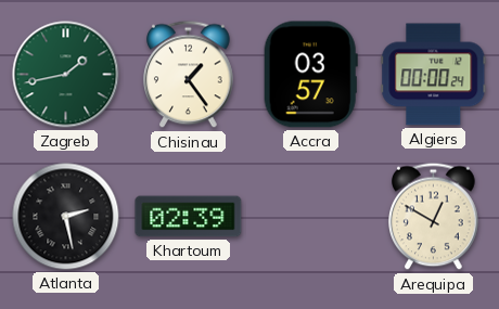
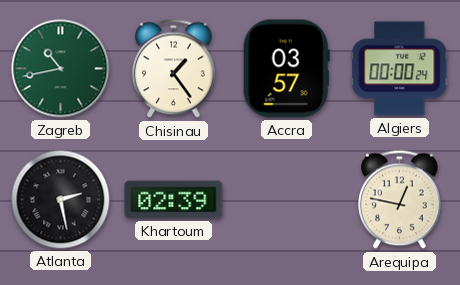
Zagreb: 1:43 -> 10:43 (61, 69)
Arequipa: 12:50 -> 12:47 (400, 200)
